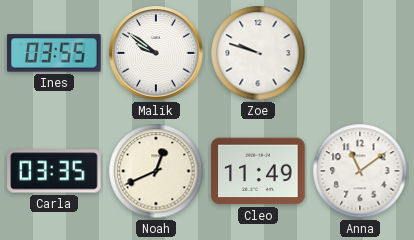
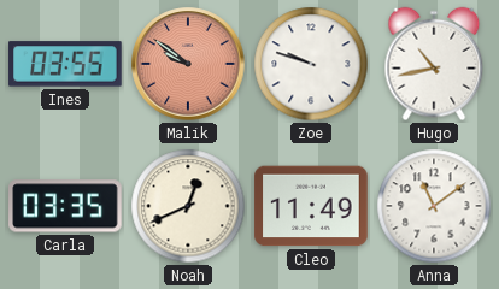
Malik dial: white -> salmon (188, 64)
Hugo: none -> 10:43 (434, 64)
